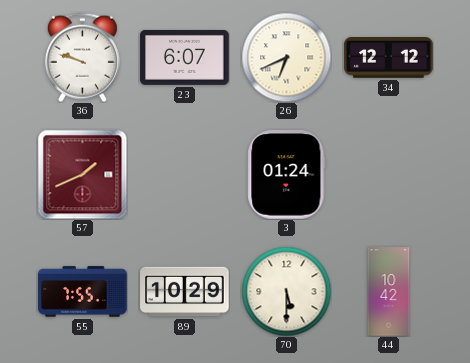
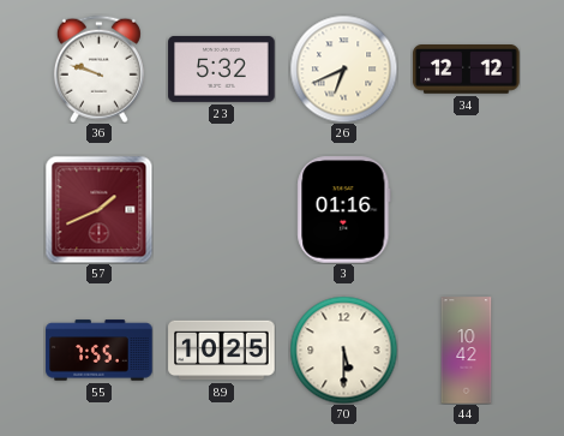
23: 6:07 -> 5:32 (222, 68)
3: 01:24 -> 01:16 (344, 210)
89: 10:29 -> 10:25 (222, 351)
